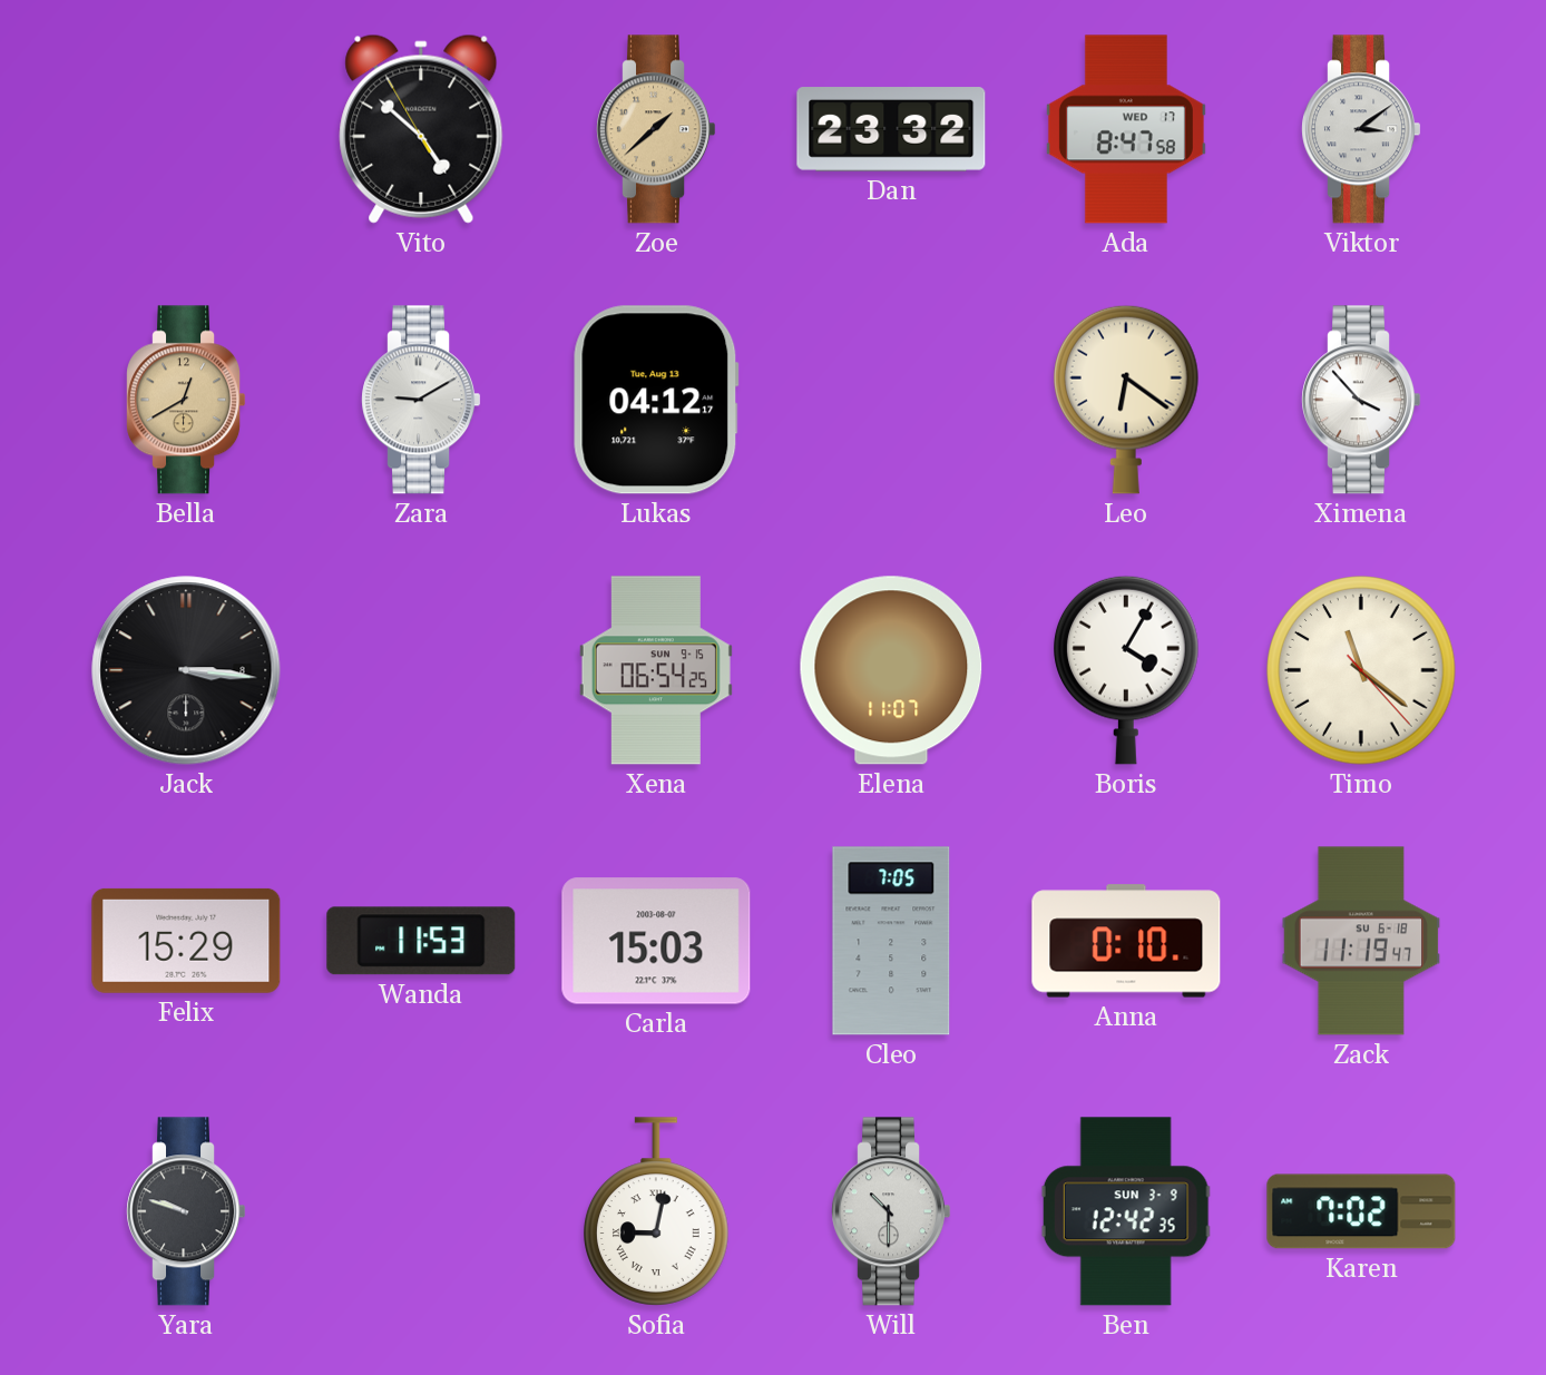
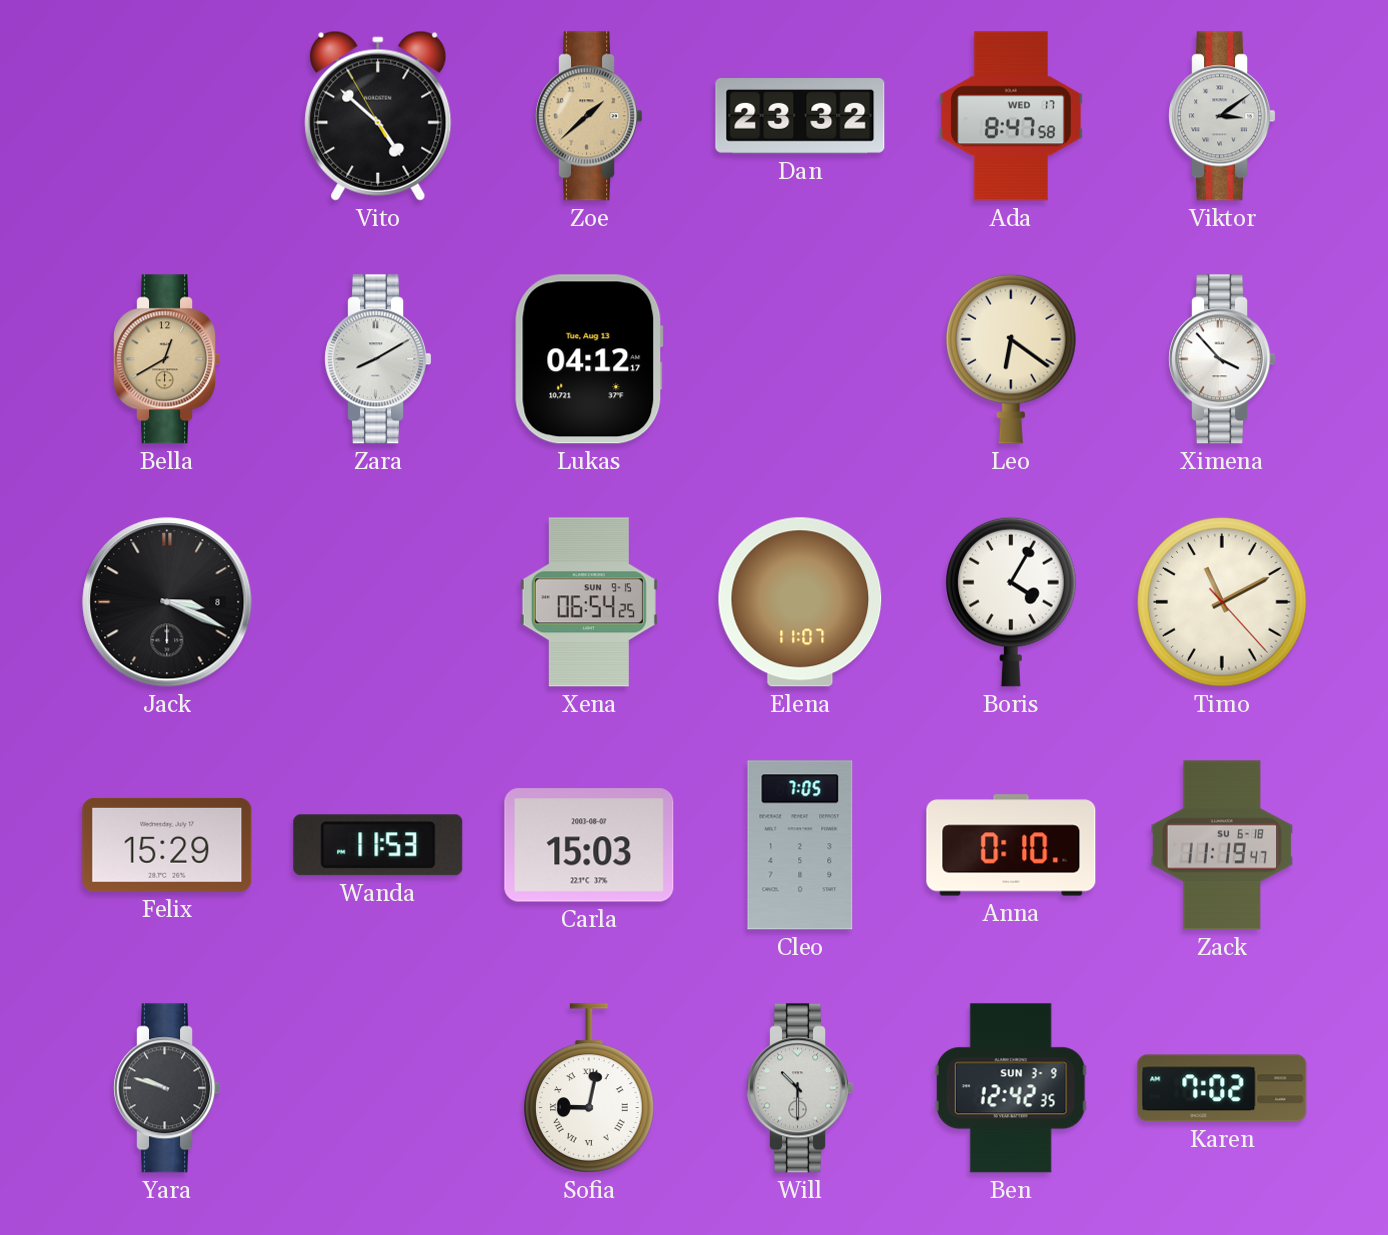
Zara: 9:10 -> 8:10 (378, 359)
Jack: 3:16 -> 3:19 (167, 602)
Timo: 11:21 -> 11:10 (1222, 602)
